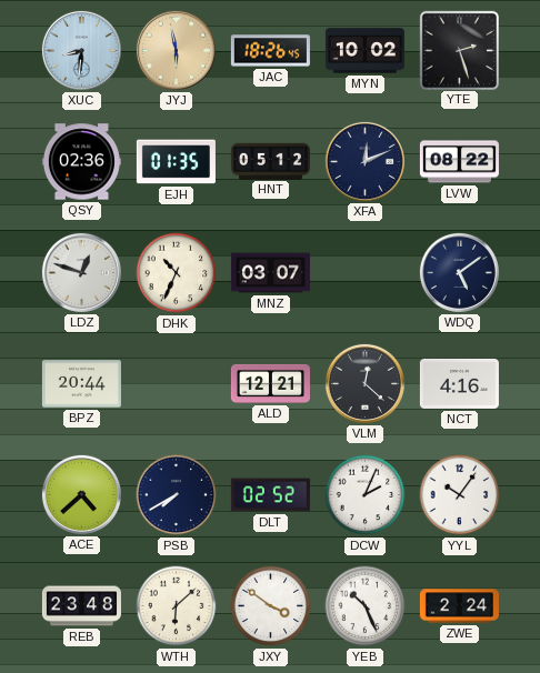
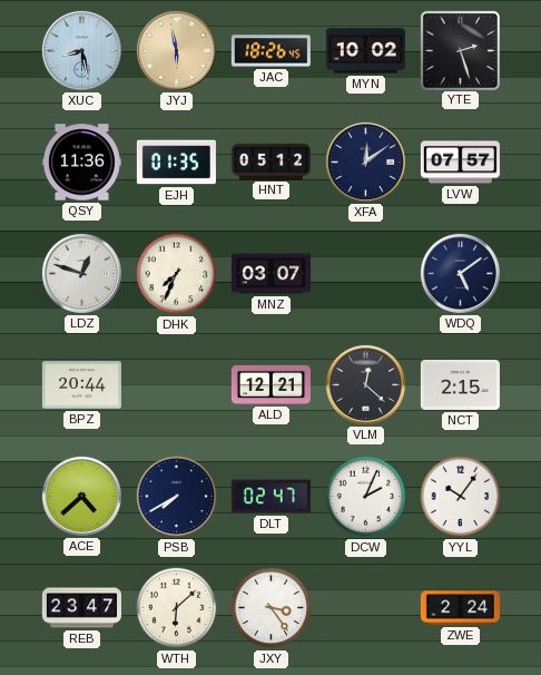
XUC: 8:31 -> 8:28 (81, 50)
QSY: 02:36 -> 11:36 (81, 163)
XFA: 12:11 -> 12:09 (365, 162)
LVW: 08:22 -> 07:57 (460, 163)
DHK: 10:34 -> 7:34 (177, 274)
NCT: 4:16 -> 2:15 (460, 384)
DLT: 02:52 -> 02:47 (270, 497)
REB: 23:48 -> 23:47 (81, 608)
JXY: 3:51 -> 3:24 (272, 608)
YEB: 10:26 -> none (366, 606)
